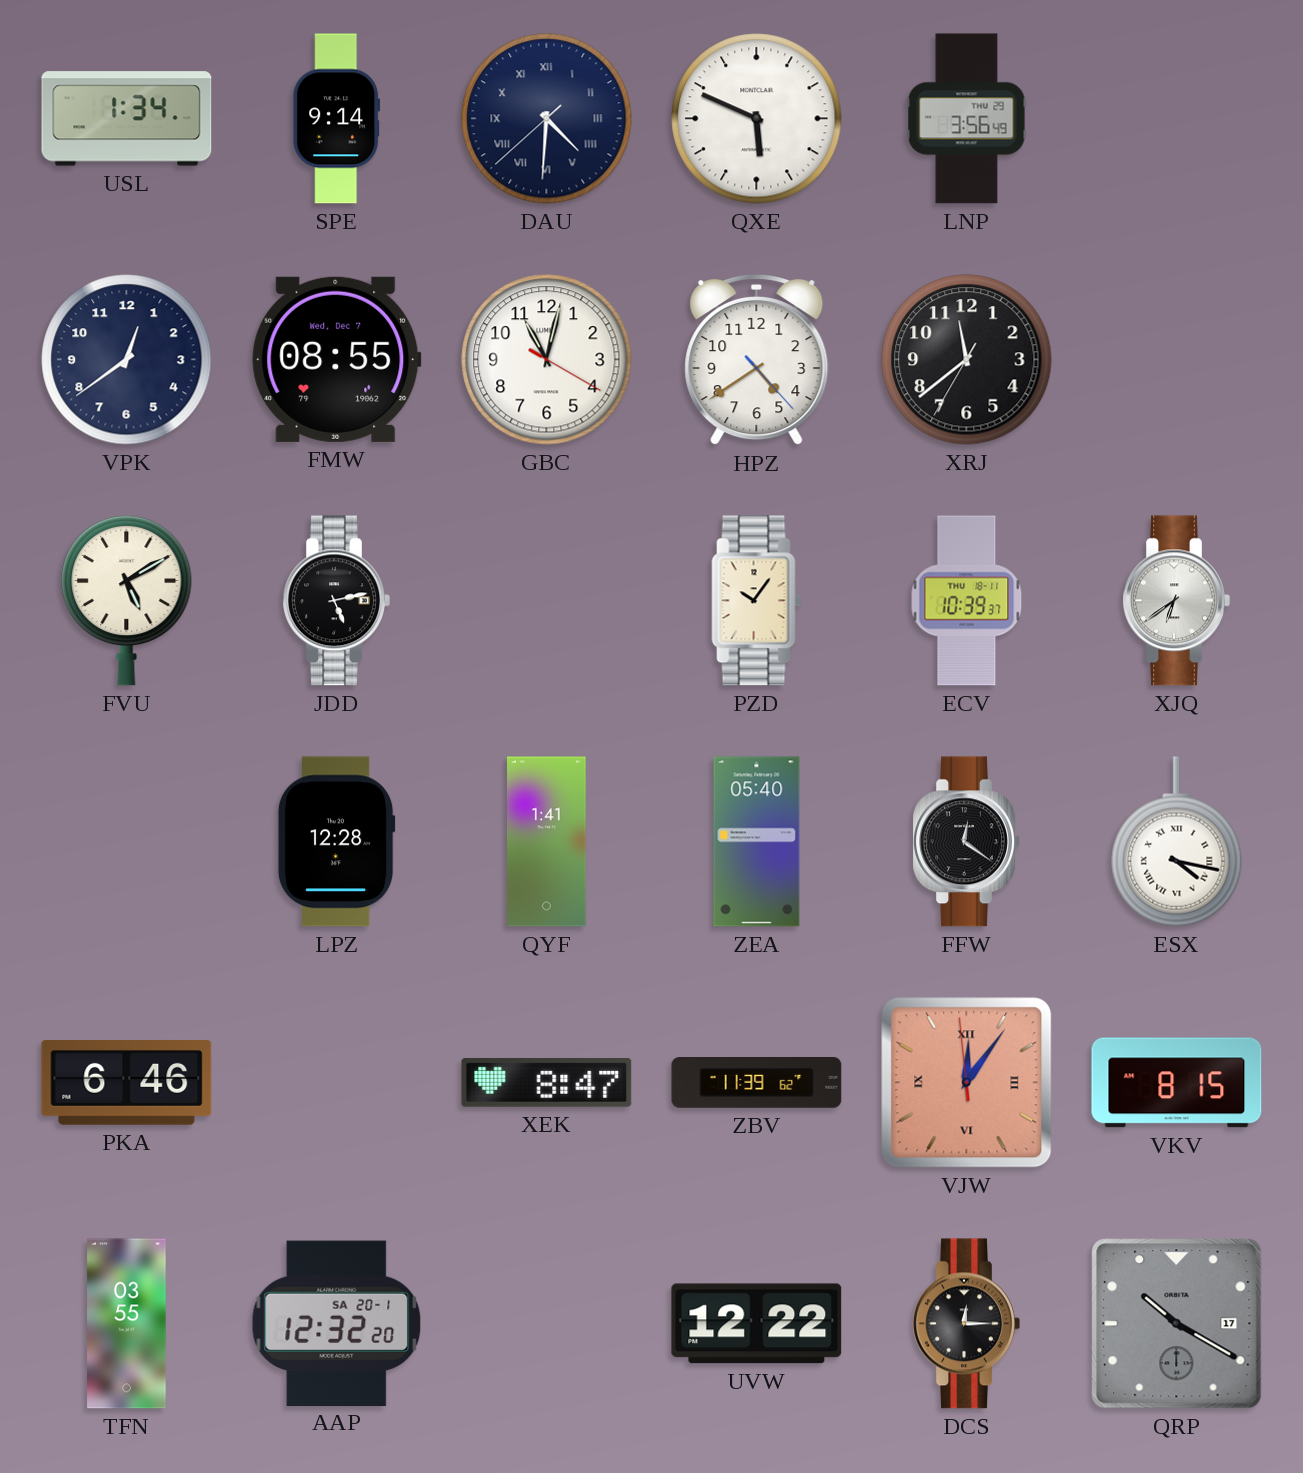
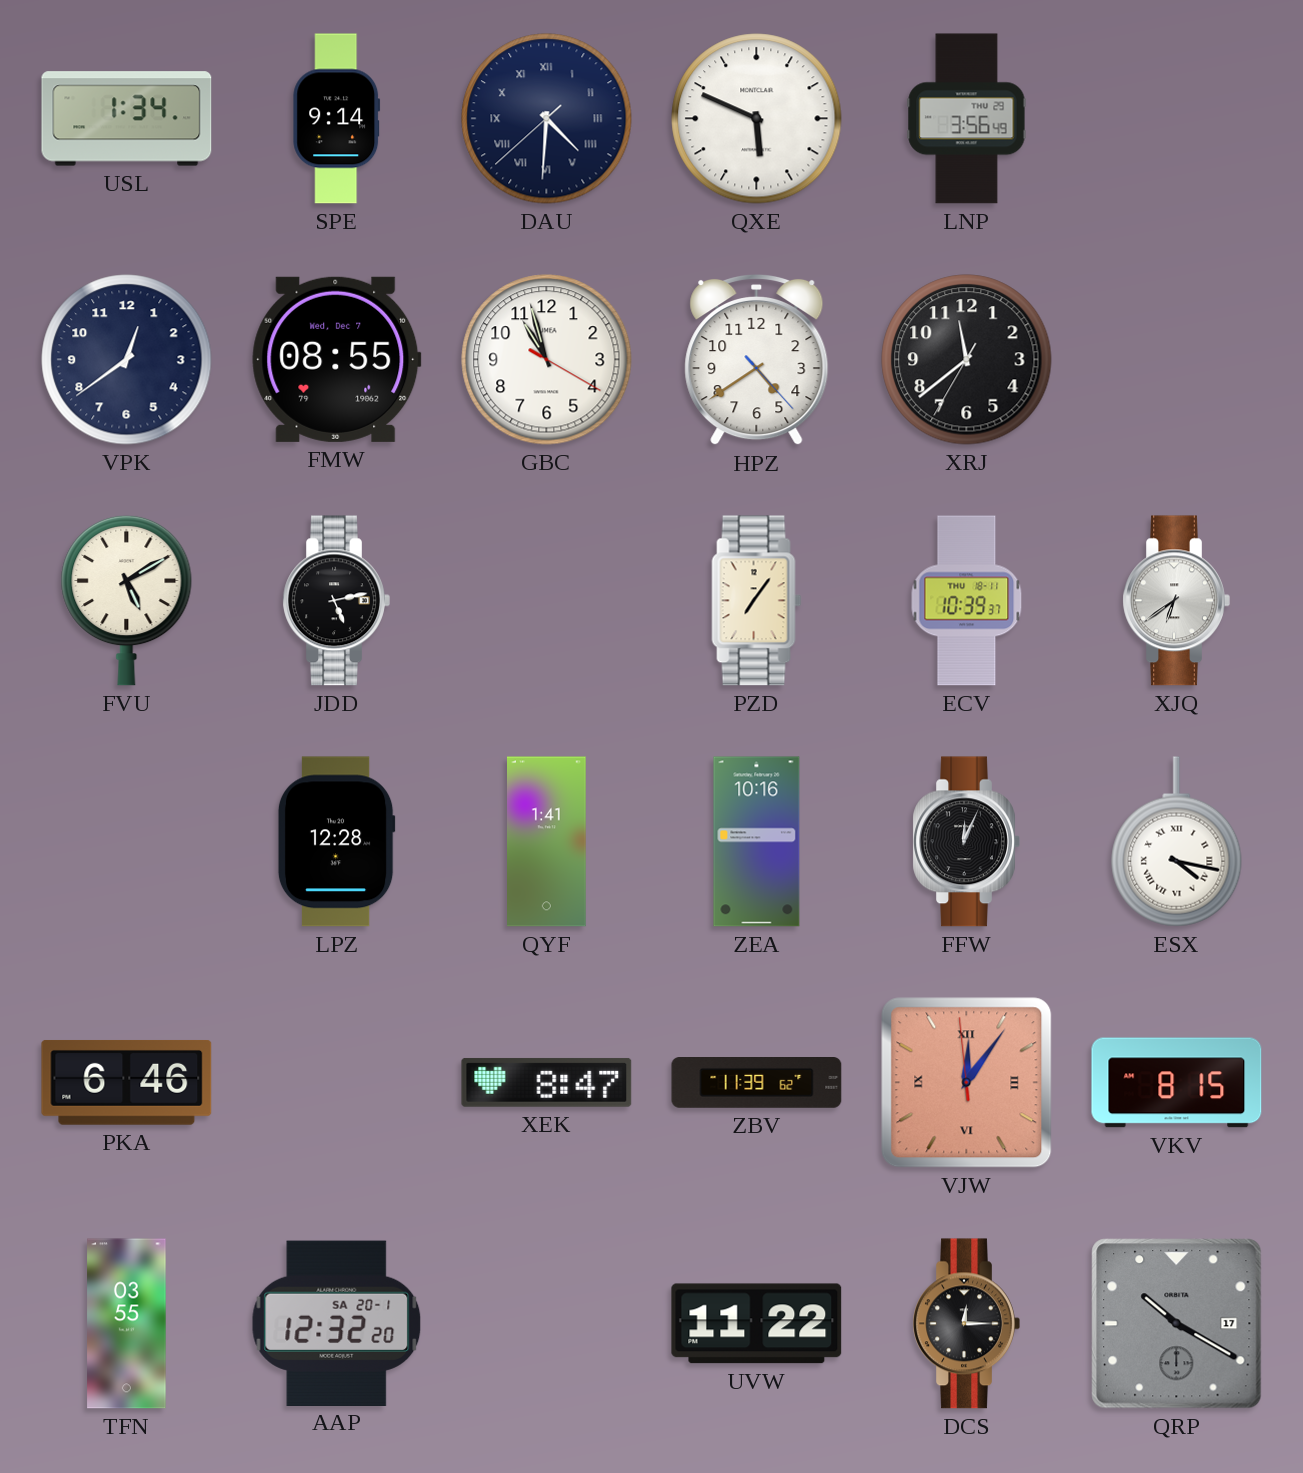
GBC: 11:02 -> 10:57 (547, 360)
PZD: 10:06 -> 7:06 (757, 601)
ZEA: 05:40 -> 10:16 (757, 842)
FFW: 12:21 -> 12:04 (966, 842)
UVW: 12:22 -> 11:22 (757, 1324)
